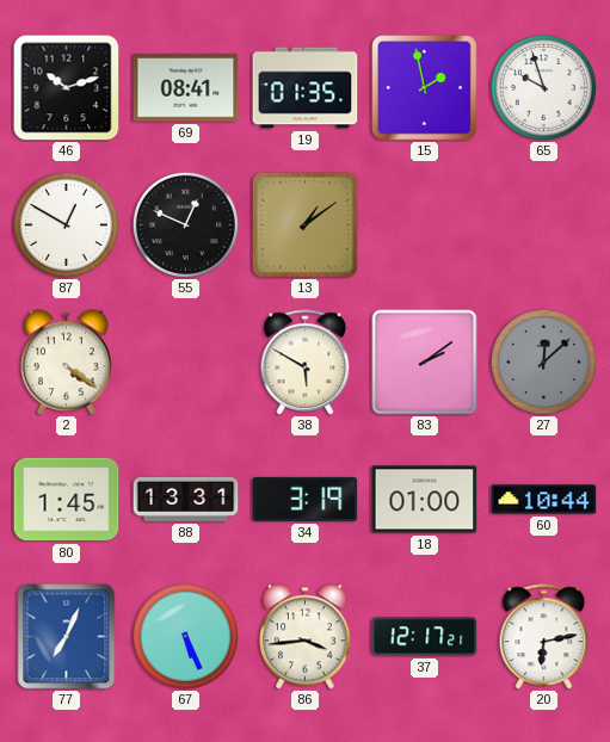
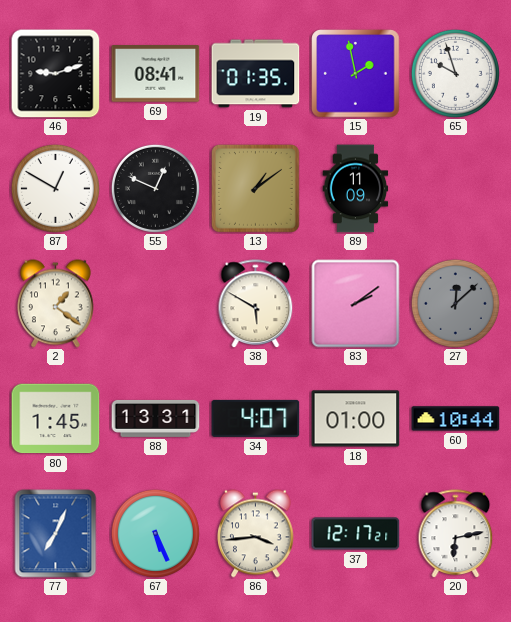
46: 10:12 -> 9:12 (56, 74)
89: none -> 11:09 (356, 189)
2: 4:21 -> 1:21 (56, 304)
34: 3:19 -> 4:07 (256, 418)
